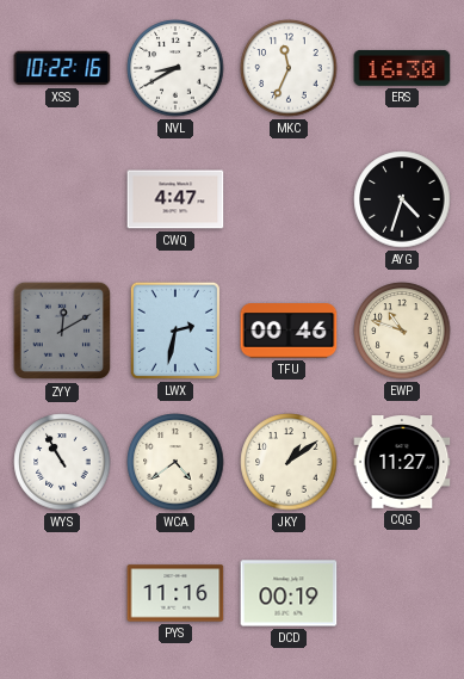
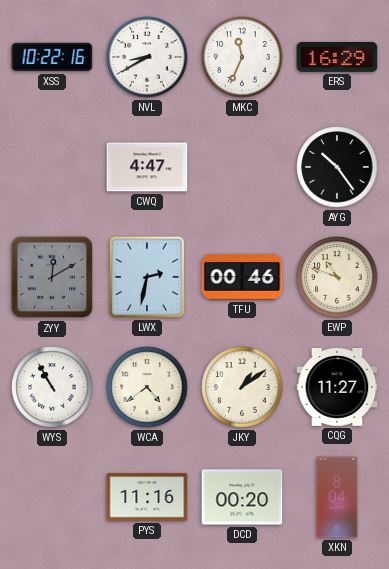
ERS: 16:30 -> 16:29 (337, 57)
AYG: 4:33 -> 10:24 (337, 167)
DCD: 00:19 -> 00:20 (242, 497)
XKN: none -> 8:04 (337, 497)
